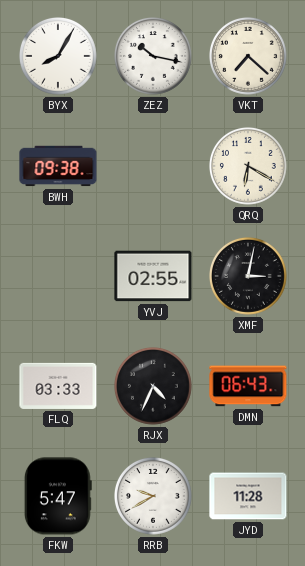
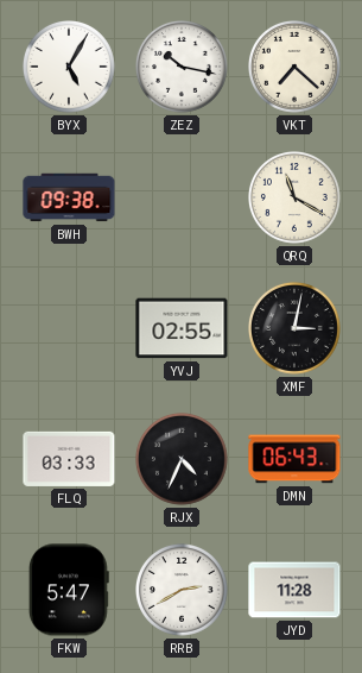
BYX: 8:05 -> 5:05 (70, 68)
QRQ: 6:20 -> 11:20 (296, 199)
RRB: 9:40 -> 2:40 (183, 591)
